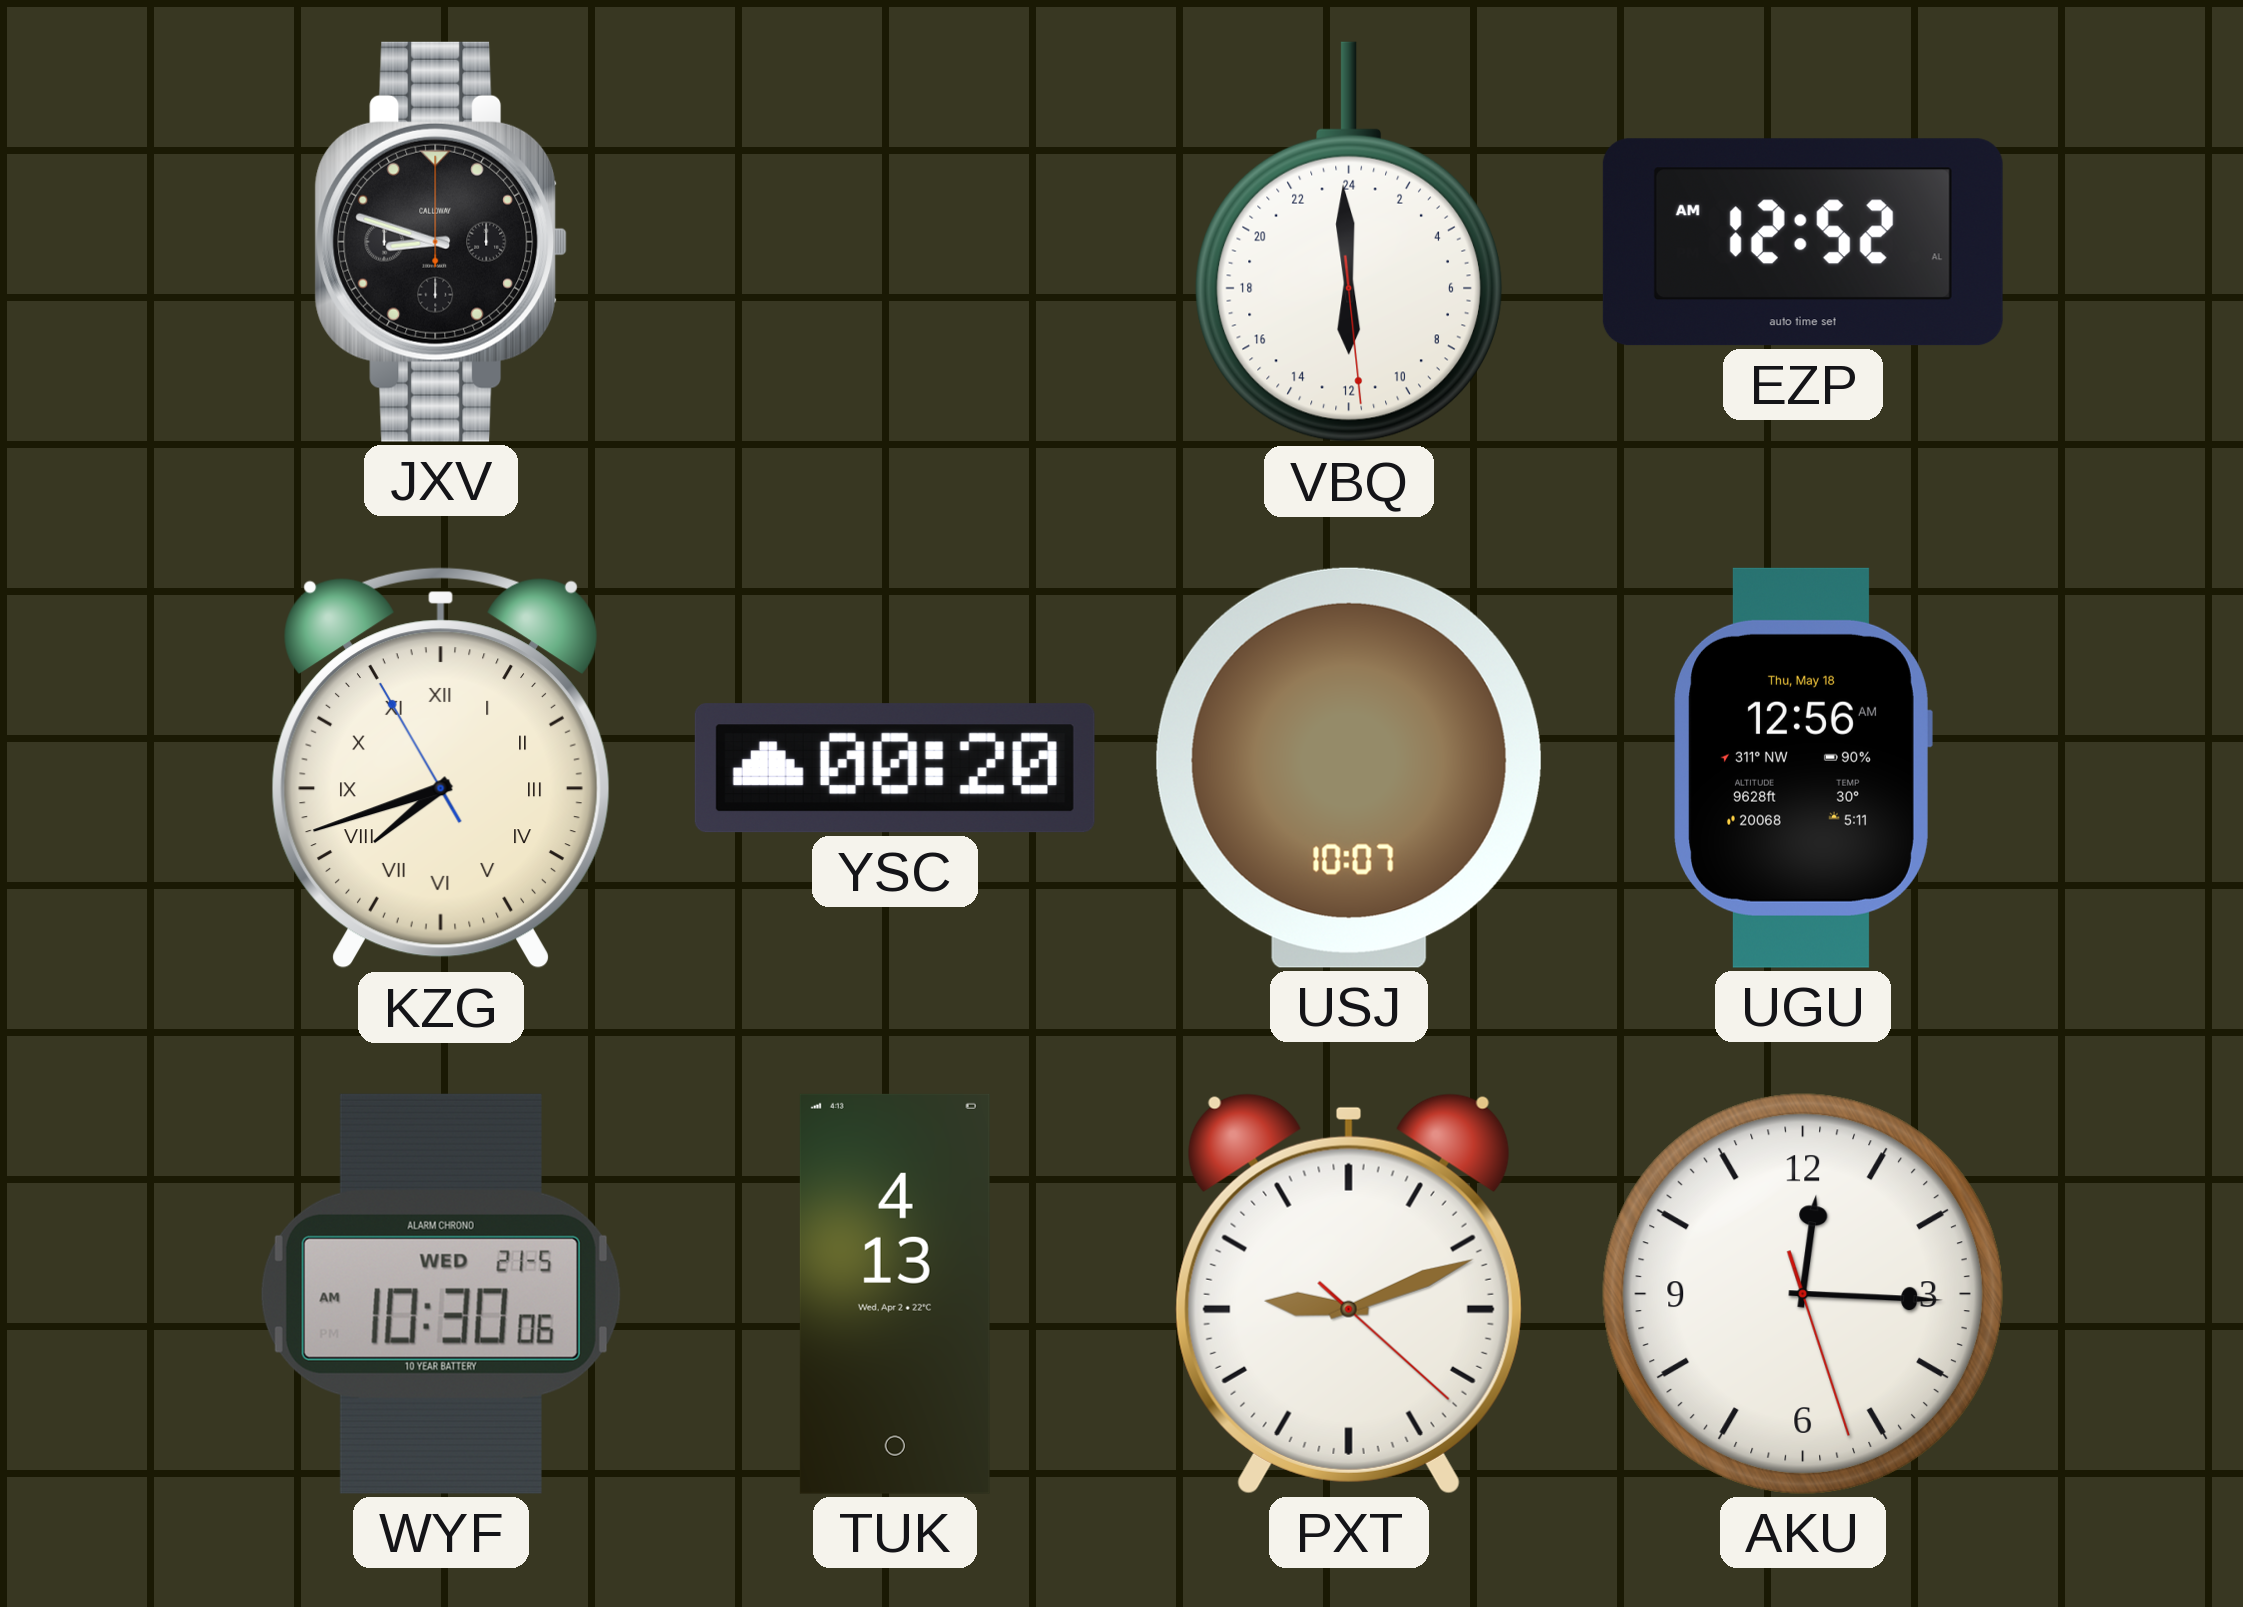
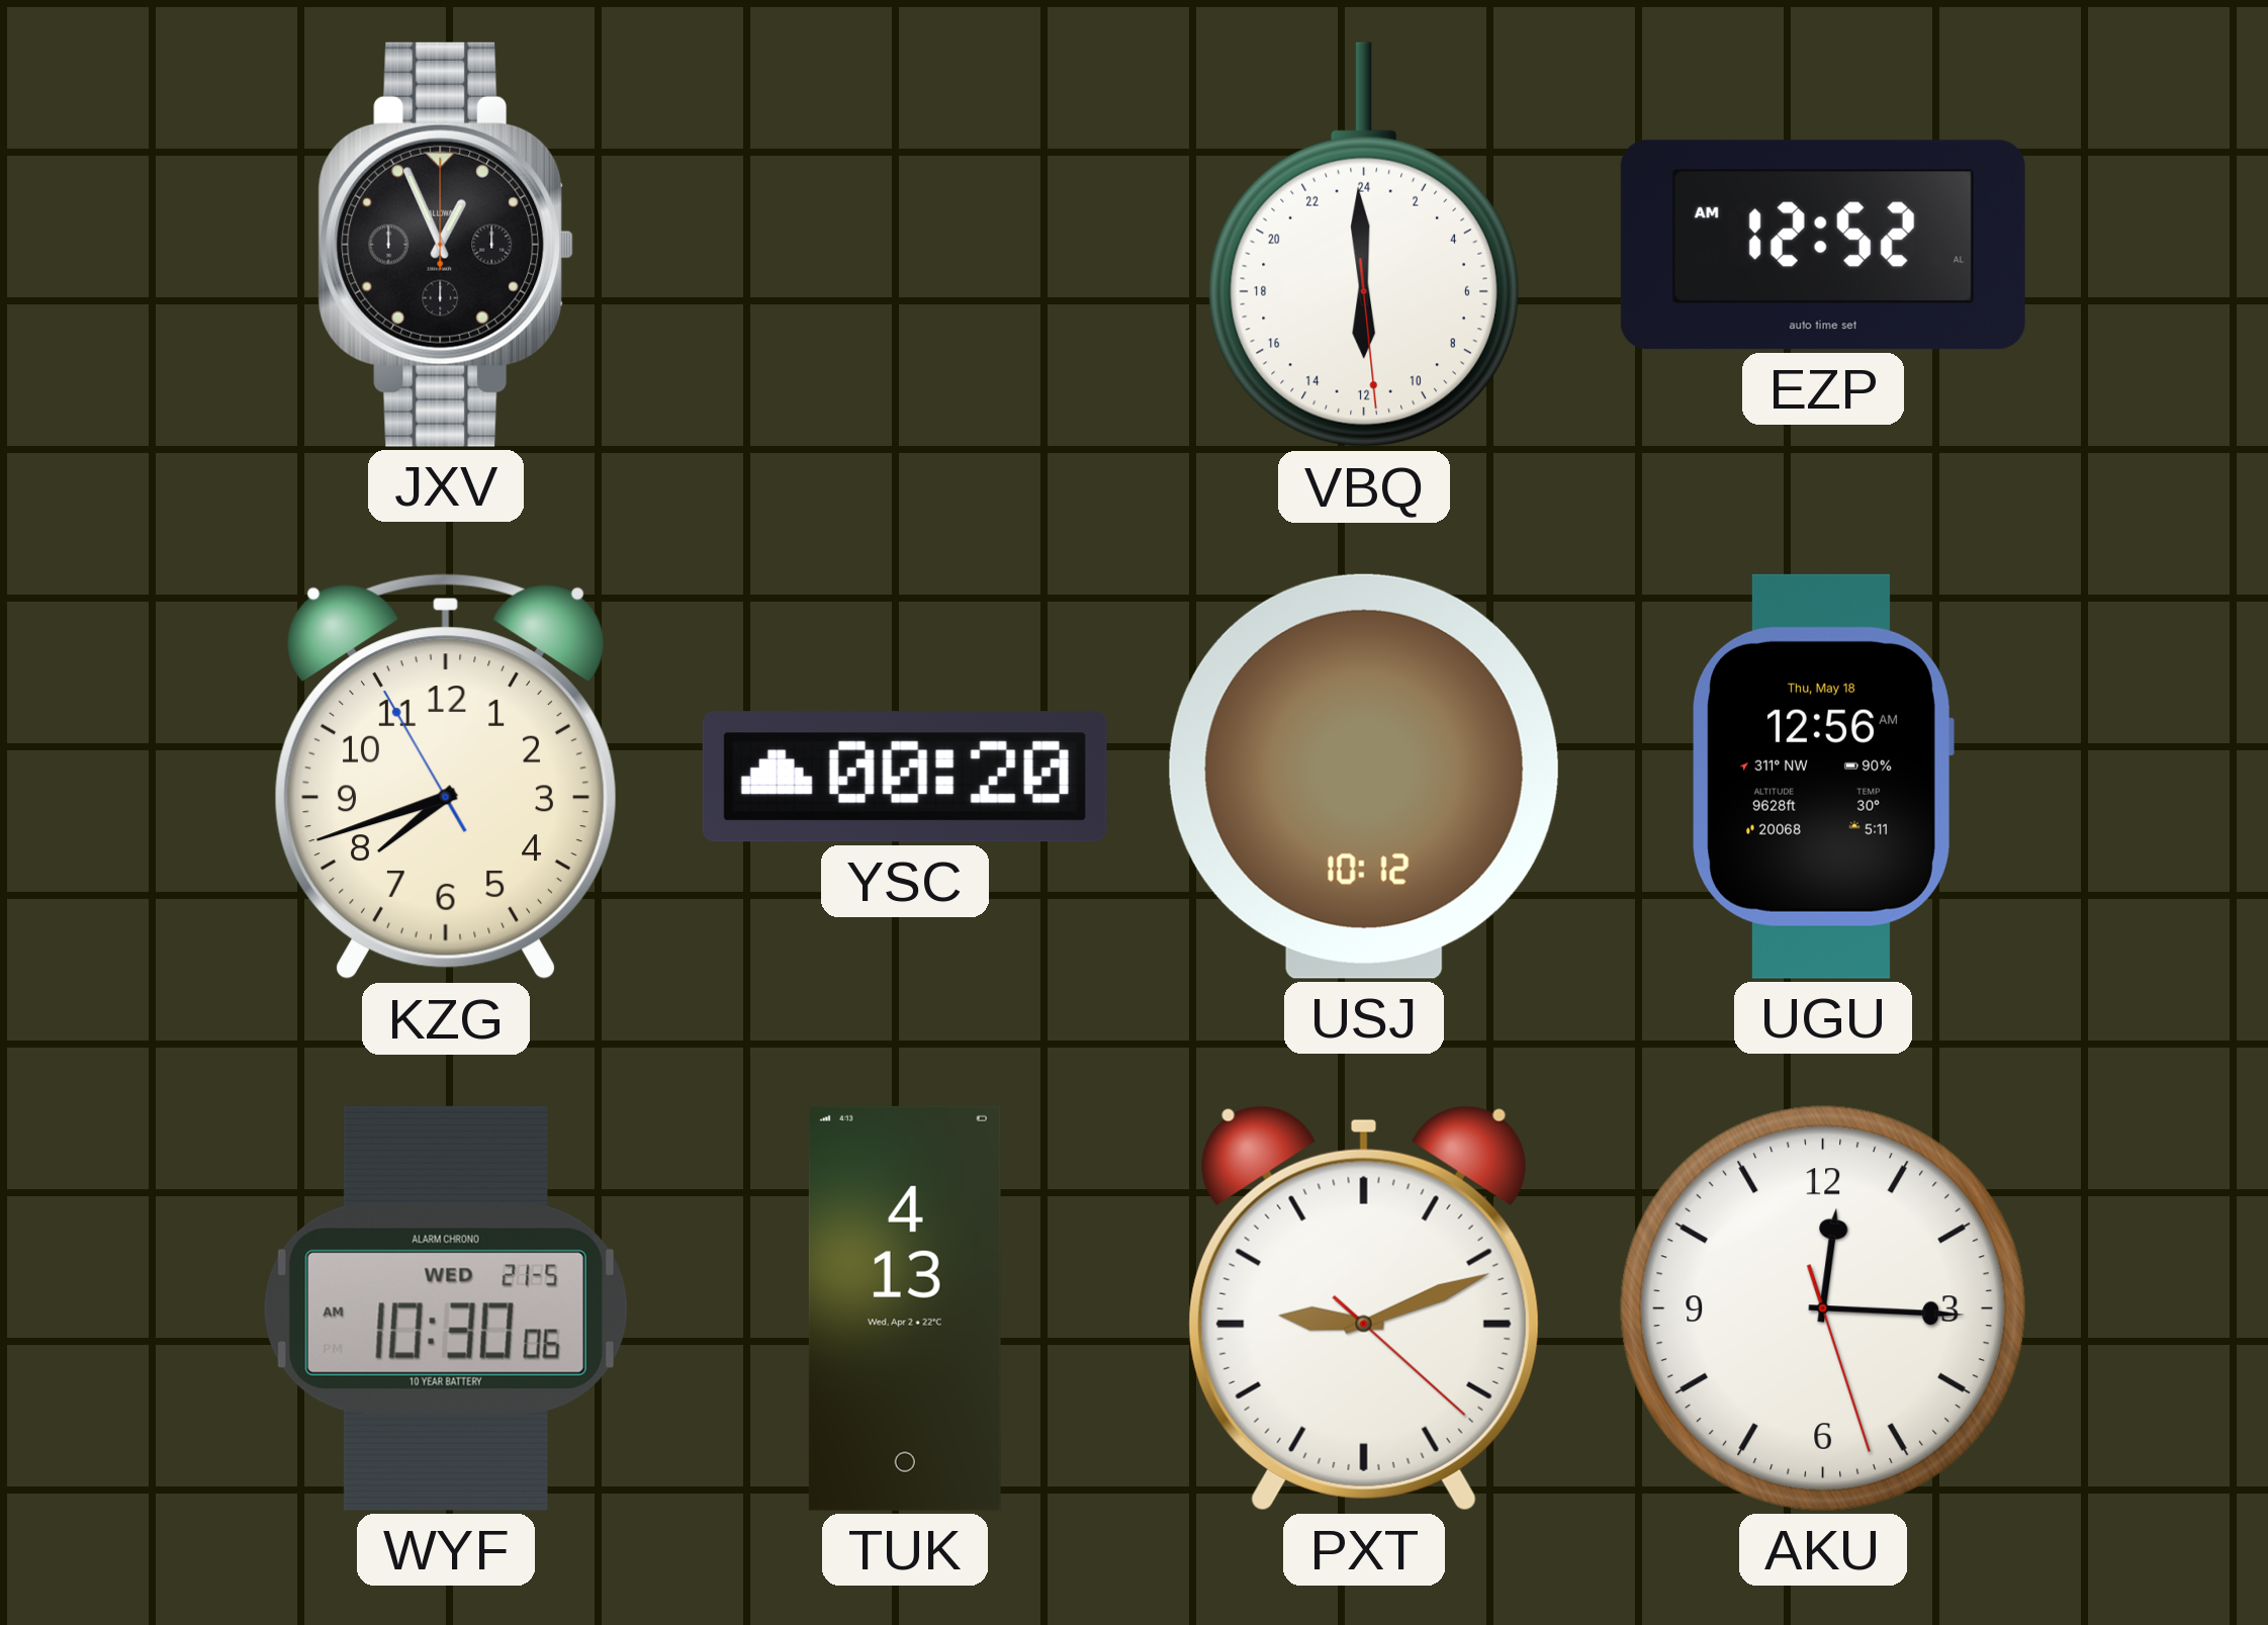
JXV: 8:48 -> 12:56 (446, 245)
KZG numerals: Roman -> Arabic (446, 778)
USJ: 10:07 -> 10:12 (1364, 777)
